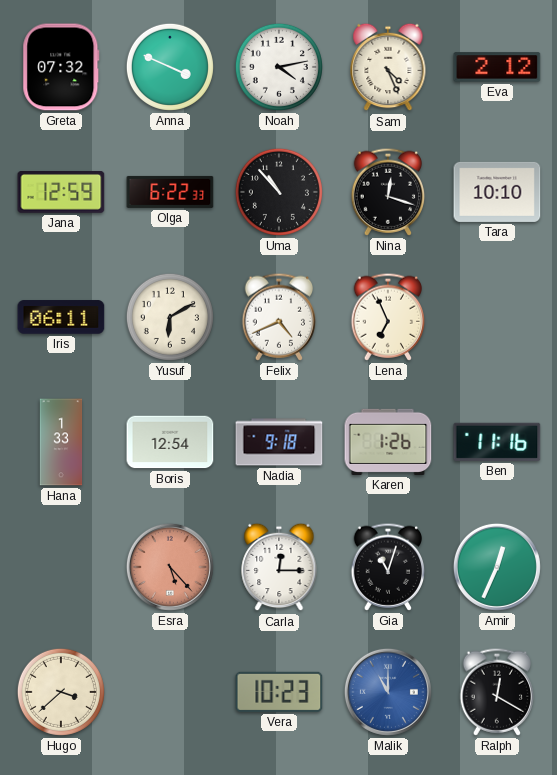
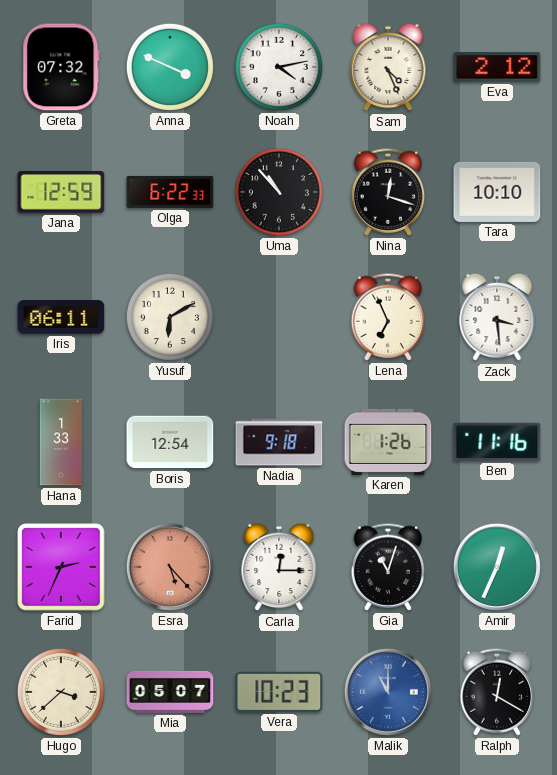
Felix: 4:41 -> none (279, 317)
Zack: none -> 3:29 (497, 317)
Farid: none -> 2:34 (61, 567)
Mia: none -> 05:07 (170, 692)
